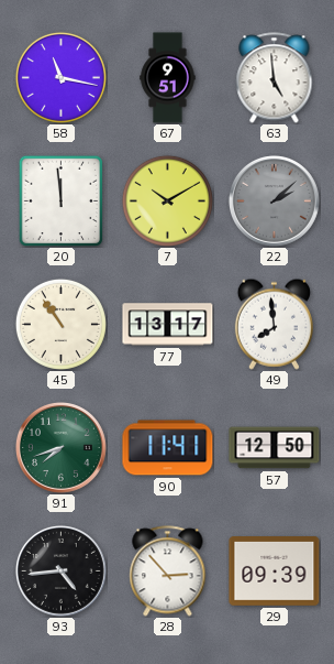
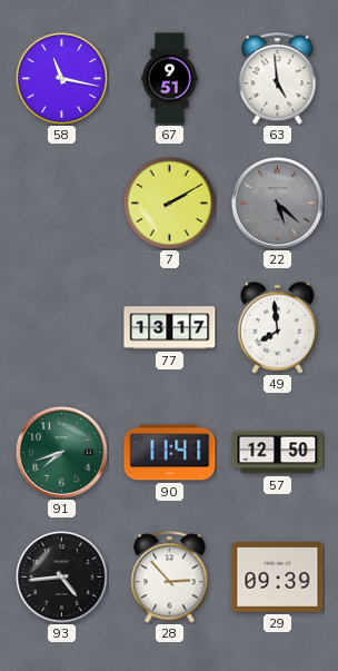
20: 11:59 -> none (62, 200)
7: 10:10 -> 2:10 (169, 203)
22: 2:08 -> 5:22 (277, 203)
45: 10:54 -> none (60, 324)
